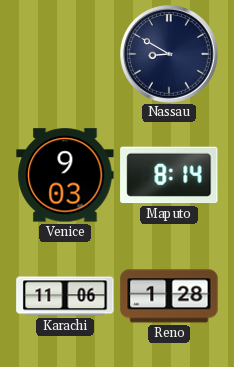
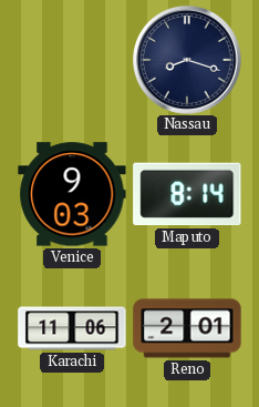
Nassau: 8:50 -> 8:18 (187, 60)
Reno: 1:28 -> 2:01 (187, 328)
